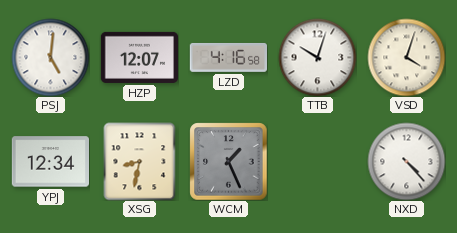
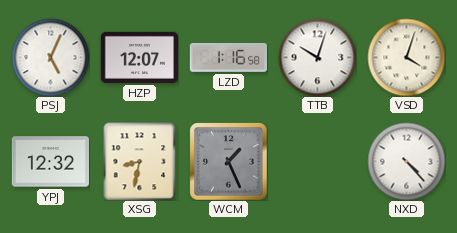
PSJ: 5:01 -> 5:04 (50, 57)
LZD: 4:16 -> 1:16 (228, 57)
YPJ: 12:34 -> 12:32 (50, 162)
